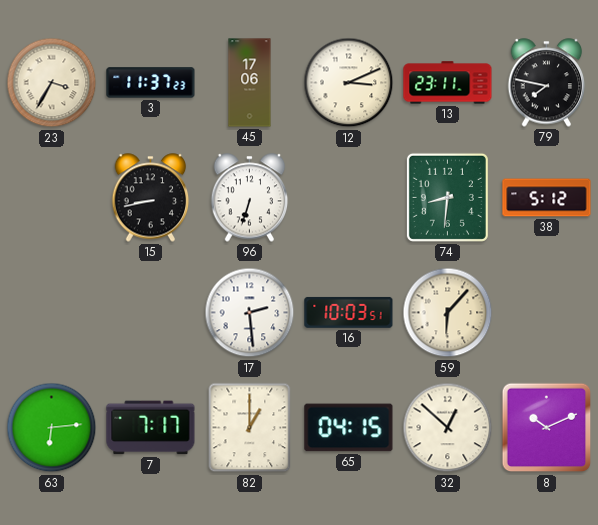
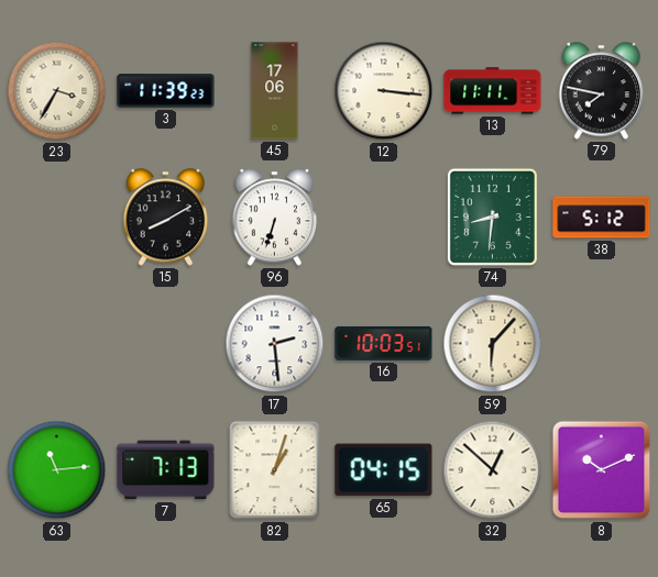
3: 11:37 -> 11:39 (166, 91)
12: 3:11 -> 3:16 (384, 91)
13: 23:11 -> 11:11 (493, 91)
15: 8:43 -> 8:10 (166, 218)
63: 6:14 -> 11:14 (57, 470)
7: 7:17 -> 7:13 (166, 470)
82: 1:00 -> 1:03 (275, 470)
